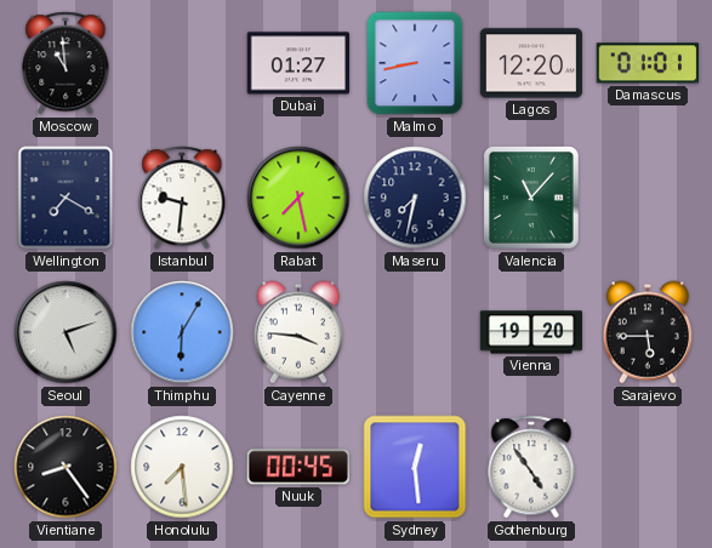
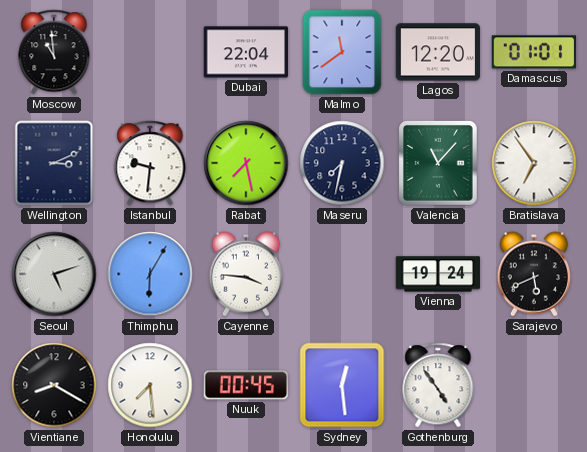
Dubai: 01:27 -> 22:04 (246, 52)
Malmo: 8:43 -> 11:39 (342, 52)
Wellington: 7:20 -> 3:11 (54, 163)
Bratislava: none -> 6:54 (534, 163)
Vienna: 19:20 -> 19:24 (438, 274)
Sarajevo: 5:45 -> 5:41 (533, 274)
Vientiane: 8:24 -> 8:20 (54, 385)
